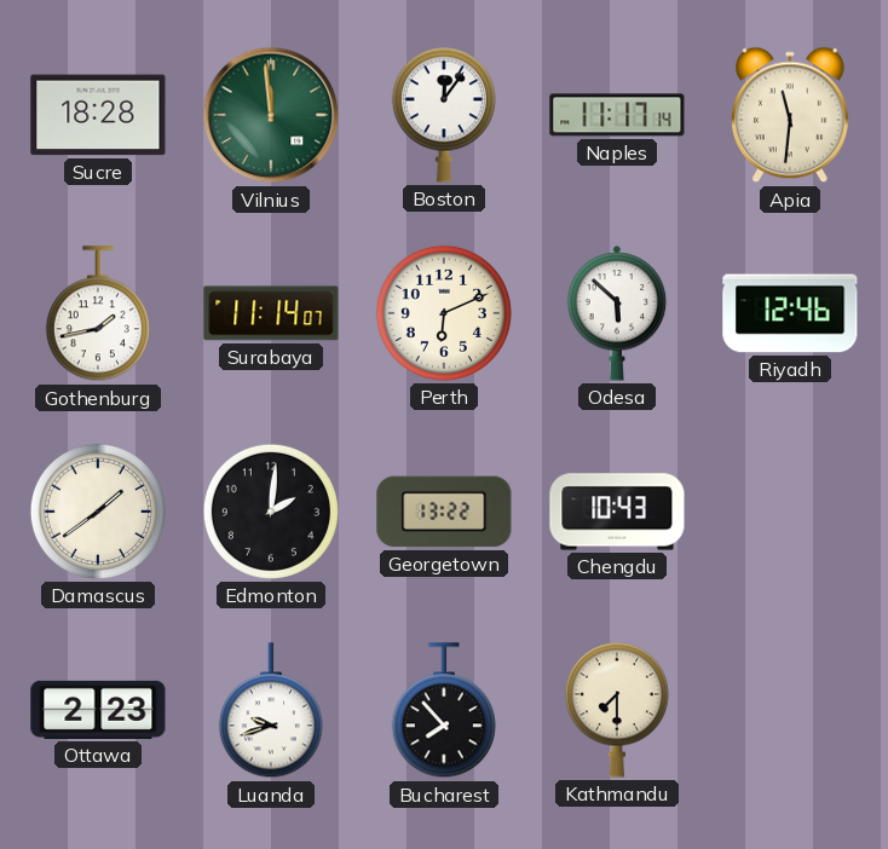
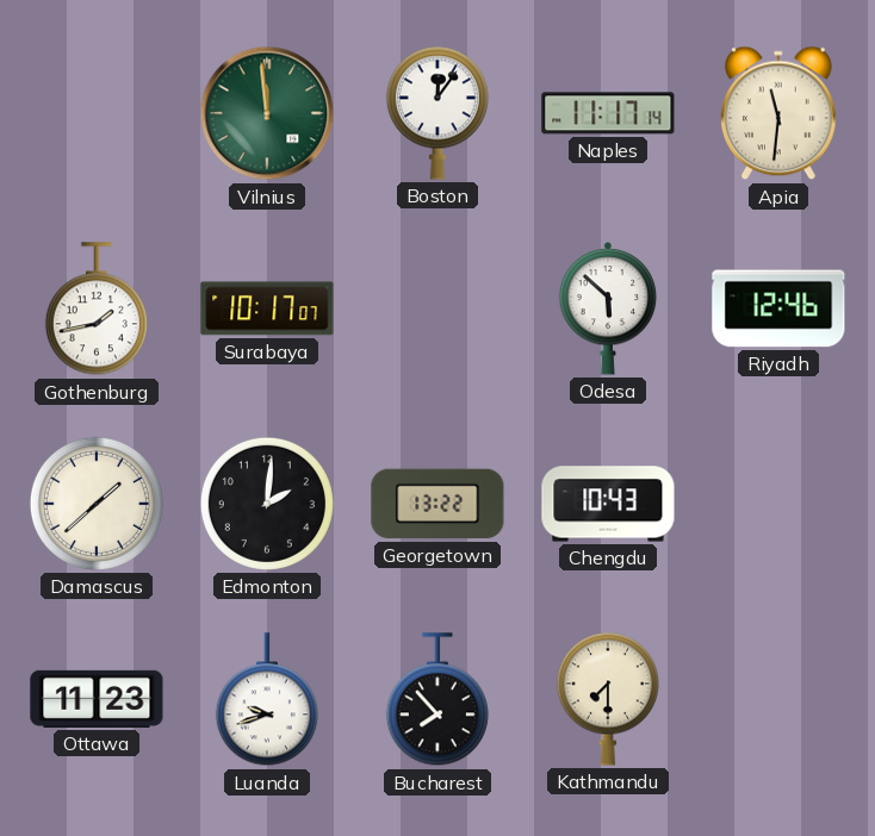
Sucre: 18:28 -> none (98, 115)
Surabaya: 11:14 -> 10:17 (267, 308)
Perth: 6:11 -> none (444, 313)
Damascus: 1:39 -> 1:38 (97, 504)
Ottawa: 2:23 -> 11:23 (97, 699)
